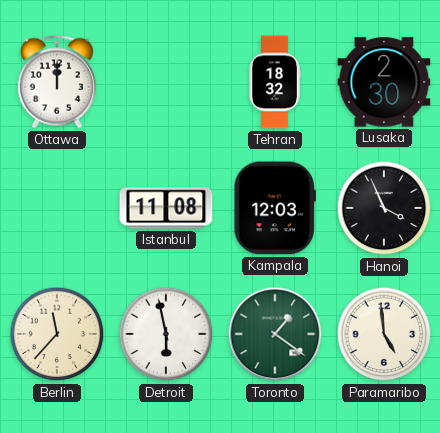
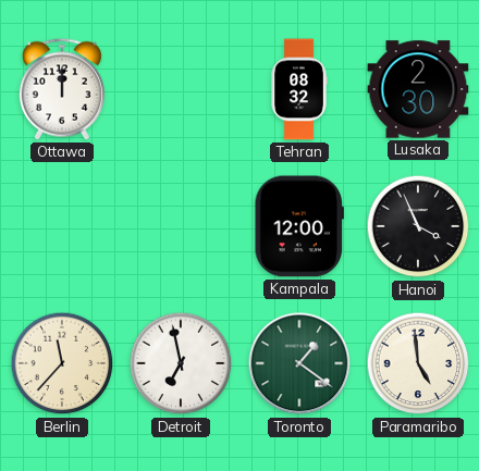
Tehran: 18:32 -> 08:32 (299, 89)
Istanbul: 11:08 -> none (166, 208)
Kampala: 12:03 -> 12:00 (299, 226)
Detroit: 5:58 -> 6:58 (181, 363)
